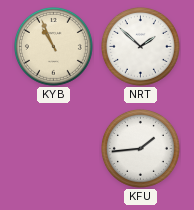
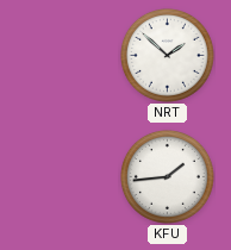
KYB: 10:56 -> none (53, 46)
